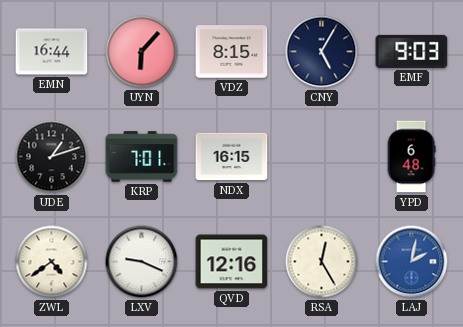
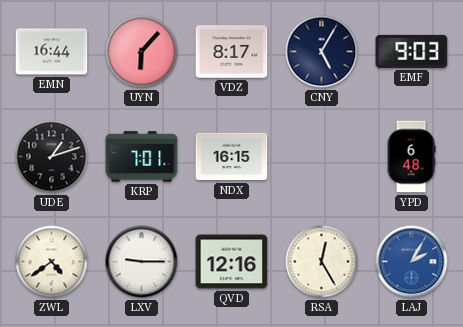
VDZ: 8:15 -> 8:17 (232, 52)
LXV: 9:19 -> 9:15 (142, 262)
LAJ: 2:02 -> 2:05 (412, 262)
